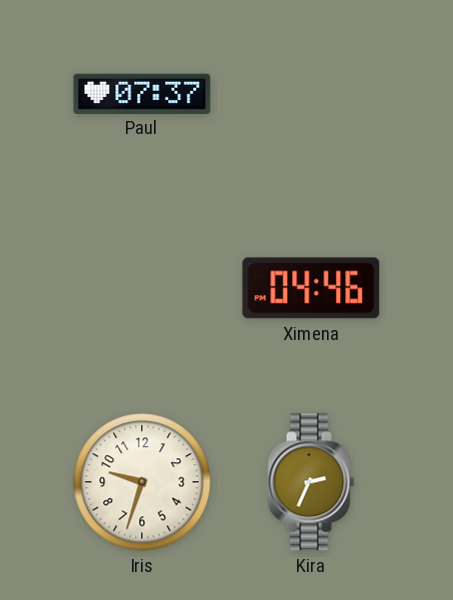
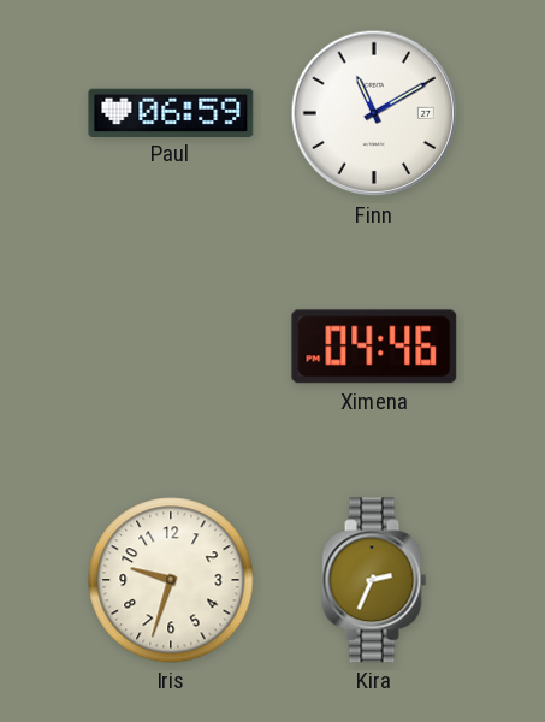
Paul: 07:37 -> 06:59 (171, 112)
Finn: none -> 11:10 (374, 113)
